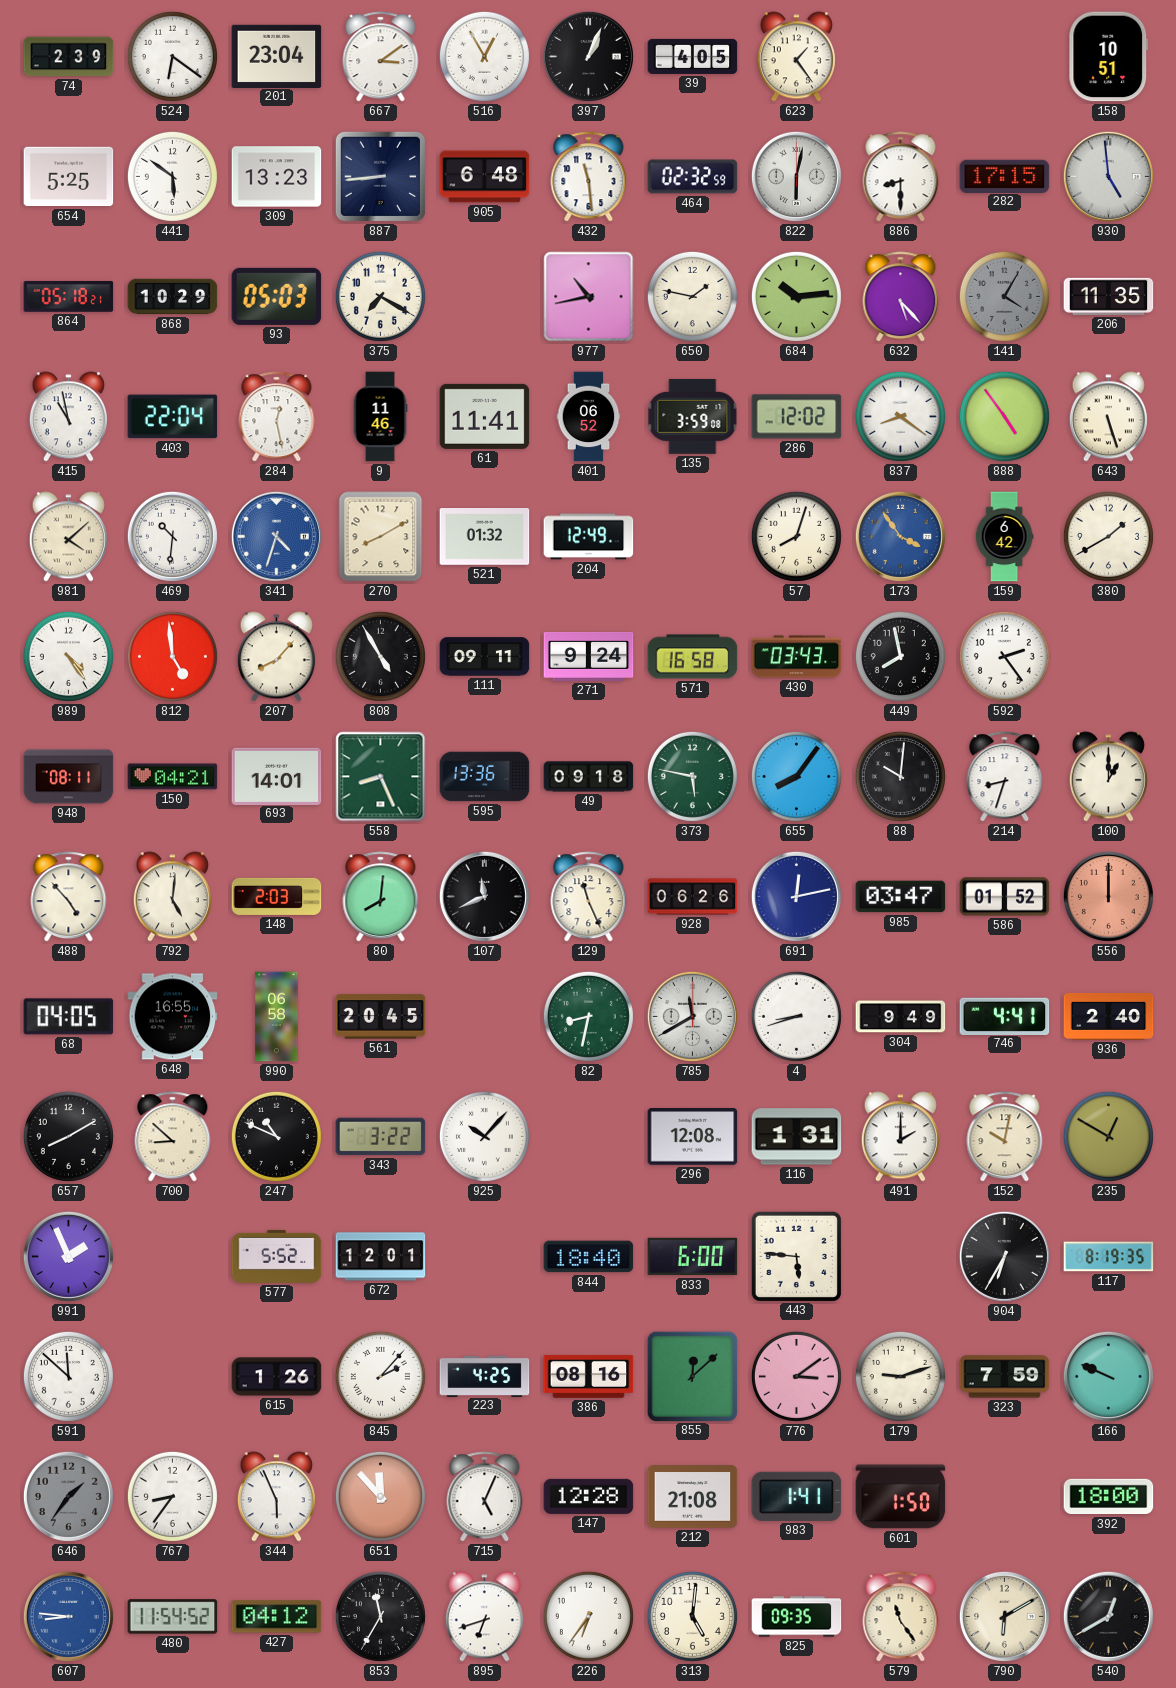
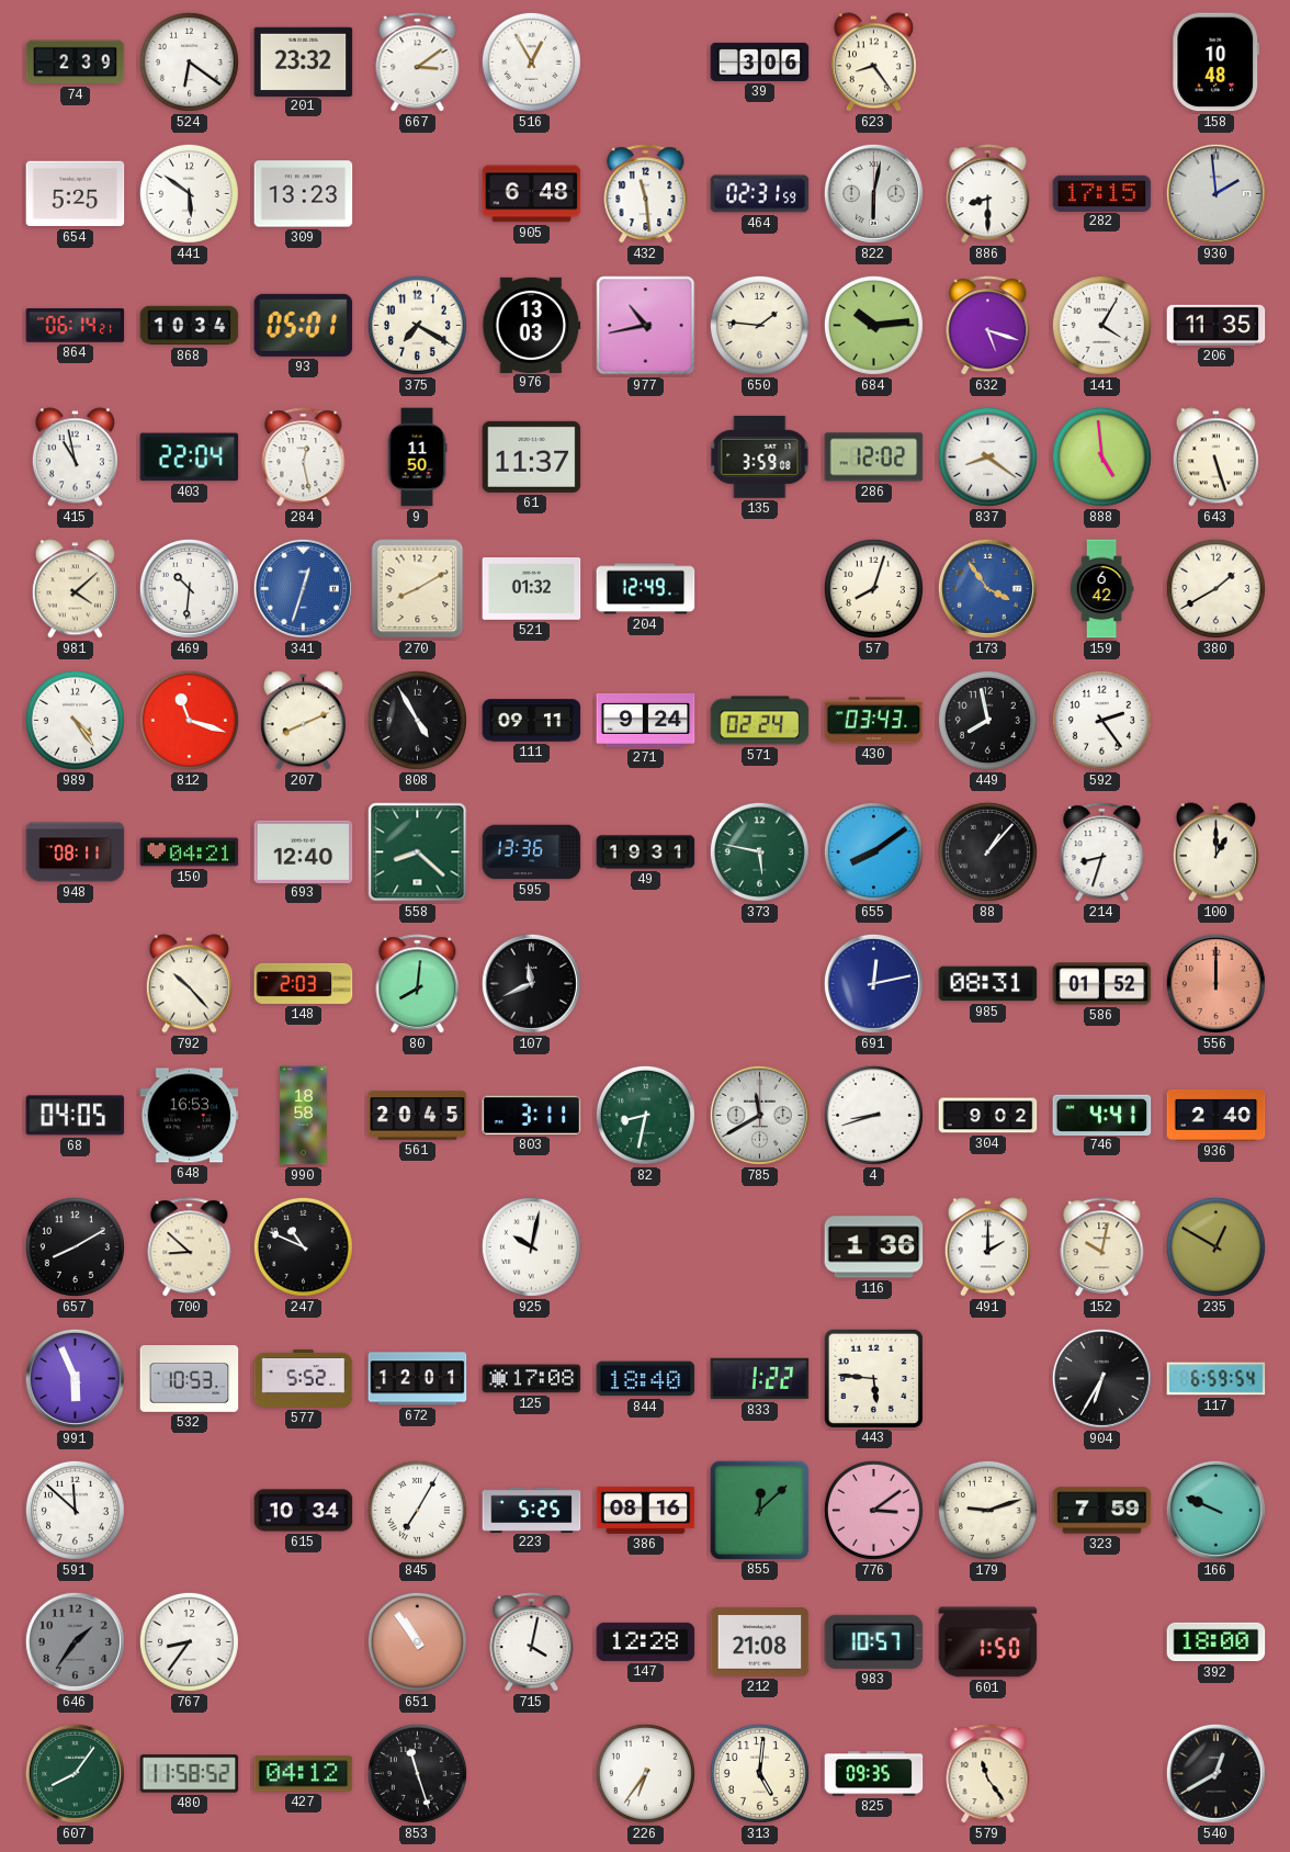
201: 23:04 -> 23:32 (304, 61)
397: 1:04 -> none (588, 56)
39: 4:05 -> 3:06 (760, 61)
623: 1:24 -> 8:24 (873, 63)
158: 10:51 -> 10:48 (1217, 63)
887: 8:44 -> none (380, 176)
464: 02:32 -> 02:31 (760, 194)
930: 4:59 -> 1:59 (1215, 193)
864: 05:18 -> 06:14 (76, 325)
868: 10:29 -> 10:34 (190, 326)
93: 05:03 -> 05:01 (304, 325)
976: none -> 13:03 (532, 325)
650: 1:47 -> 1:46 (759, 325)
632: 5:23 -> 5:18 (988, 326)
141 dial: grey -> white (1101, 325)
9: 11:46 -> 11:50 (417, 458)
61: 11:41 -> 11:37 (532, 456)
401: 06:52 -> none (589, 417)
888: 4:54 -> 4:59 (1101, 456)
341: 4:33 -> 12:33 (303, 588)
812: 4:59 -> 11:18 (189, 720)
207: 8:07 -> 8:11 (303, 721)
571: 16:58 -> 02:24 (760, 721)
693: 14:01 -> 12:40 (304, 851)
558: 8:26 -> 8:22 (418, 852)
49: 09:18 -> 19:31 (646, 852)
655: 8:06 -> 8:09 (873, 851)
88: 10:01 -> 1:07 (987, 851)
488: 4:53 -> none (69, 897)
792: 5:01 -> 10:23 (189, 984)
129: 11:26 -> none (589, 897)
928: 06:26 -> none (693, 897)
985: 03:47 -> 08:31 (988, 984)
648: 16:55 -> 16:53 (190, 1116)
990: 06:58 -> 18:58 (304, 1116)
803: none -> 3:11 (532, 1115)
304: 9:49 -> 9:02 (988, 1116)
343: 3:22 -> none (381, 1137)
925: 10:07 -> 10:02 (531, 1246)
296: 12:08 -> none (693, 1137)
116: 1:31 -> 1:36 (874, 1247)
991: 1:56 -> 5:56 (75, 1378)
532: none -> 10:53 (190, 1379)
125: none -> 17:08 (532, 1379)
833: 6:00 -> 1:22 (760, 1379)
117: 8:19 -> 6:59 (1217, 1379)
615: 1:26 -> 10:34 (304, 1511)
845: 2:07 -> 7:05 (417, 1510)
223: 4:25 -> 5:25 (532, 1510)
344: 5:56 -> none (276, 1497)
651: 11:53 -> 10:54 (417, 1641)
715: 5:04 -> 4:02 (532, 1642)
983: 1:41 -> 10:57 (874, 1641)
607: 8:46 -> 8:06 (75, 1773)
607 dial: blue -> green (75, 1773)
480: 11:54 -> 11:58 (190, 1774)
853: 11:35 -> 11:27 (417, 1773)
895: 6:42 -> none (484, 1617)
790: 6:10 -> none (1004, 1616)
